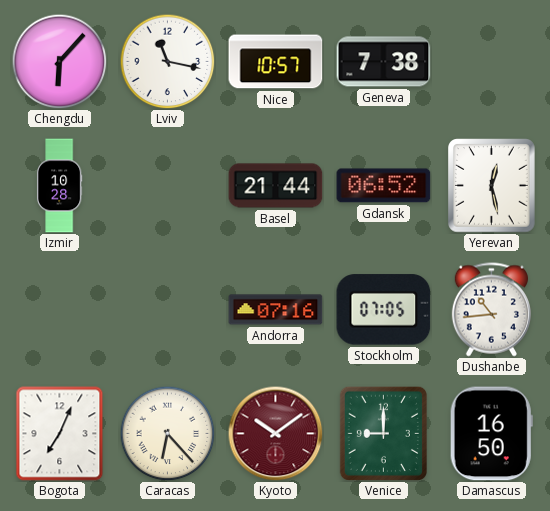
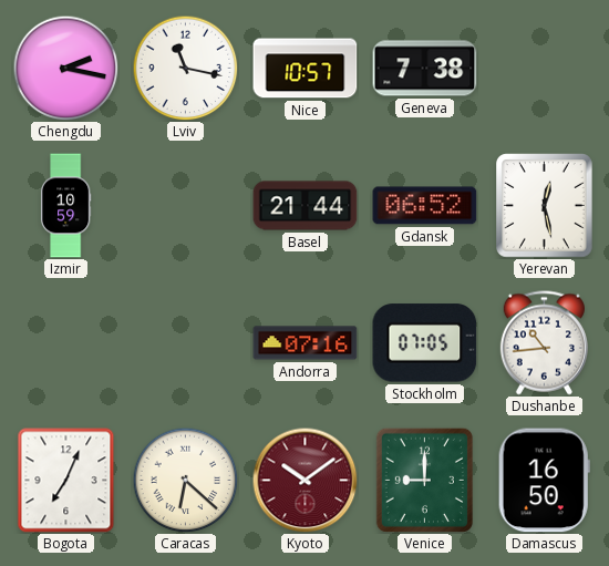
Chengdu: 6:07 -> 2:17 (65, 68)
Izmir: 10:28 -> 10:59 (65, 206)
Caracas: 6:23 -> 6:22 (185, 480)
